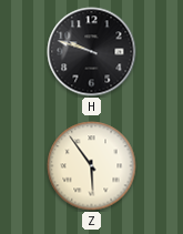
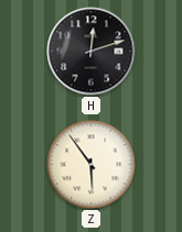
H: 9:48 -> 12:12 (92, 52)
